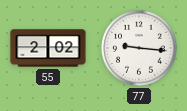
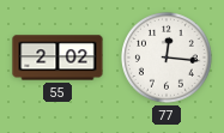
77: 9:16 -> 12:16 (168, 59)
